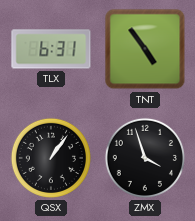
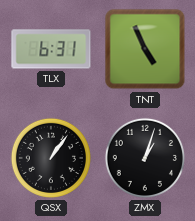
TNT: 4:54 -> 4:56 (145, 49)
ZMX: 3:57 -> 1:03 (145, 158)
